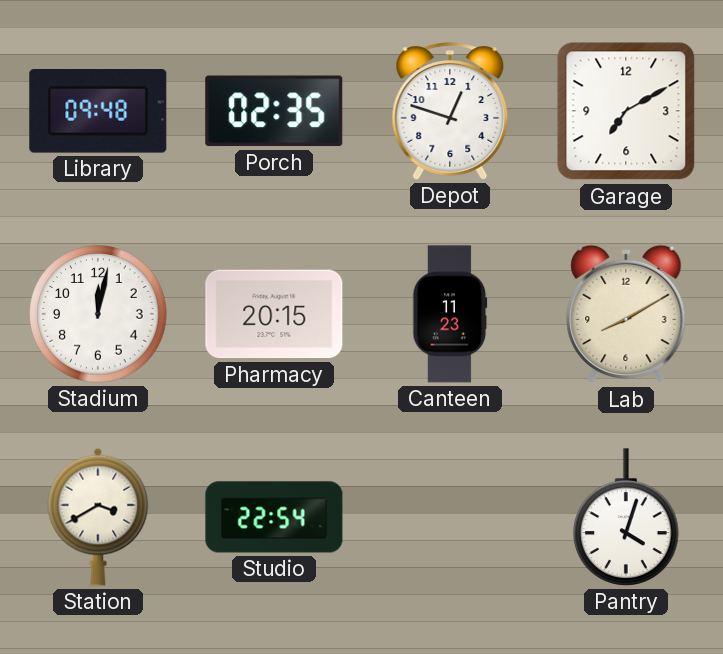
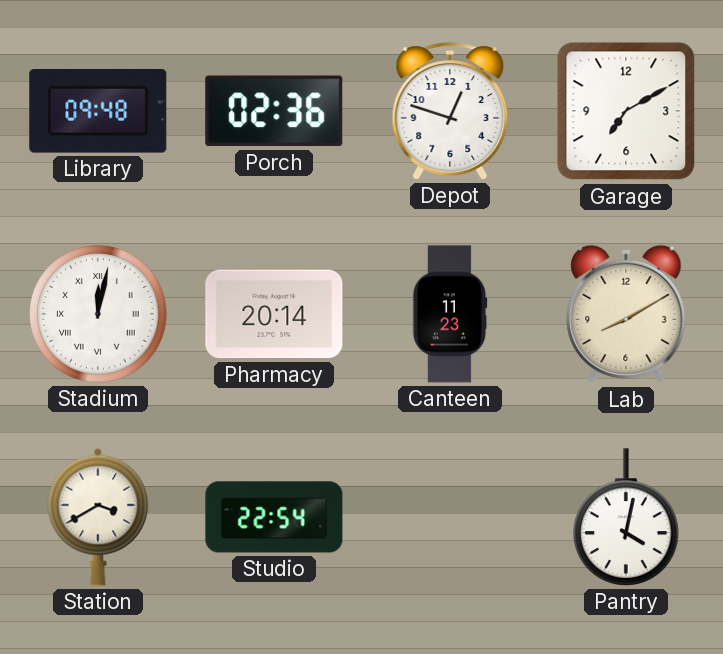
Porch: 02:35 -> 02:36 (274, 111)
Stadium numerals: Arabic -> Roman (98, 314)
Pharmacy: 20:15 -> 20:14 (274, 314)
Pantry: 4:03 -> 4:02 (626, 517)
